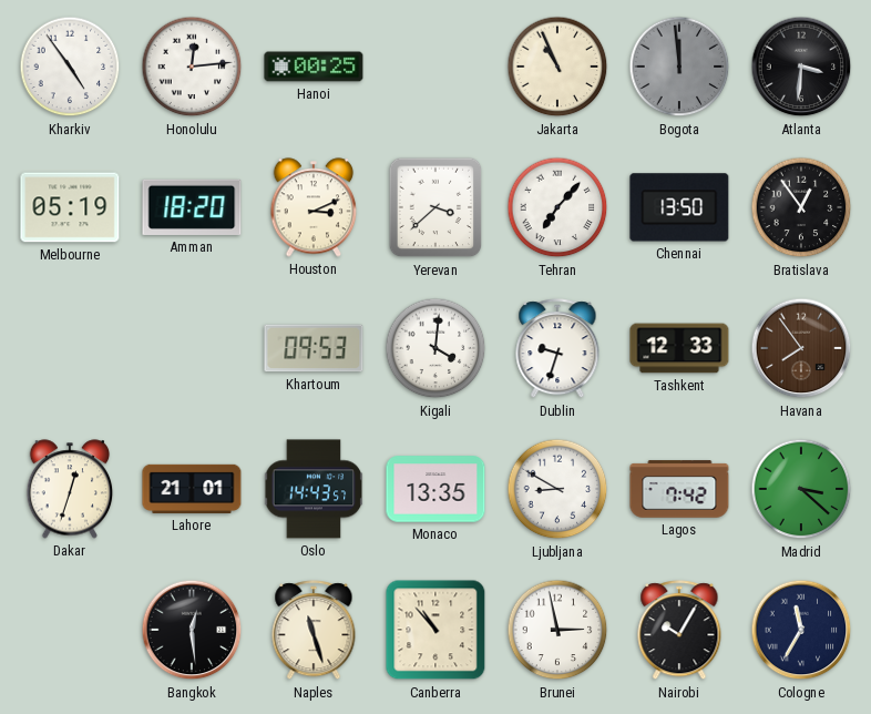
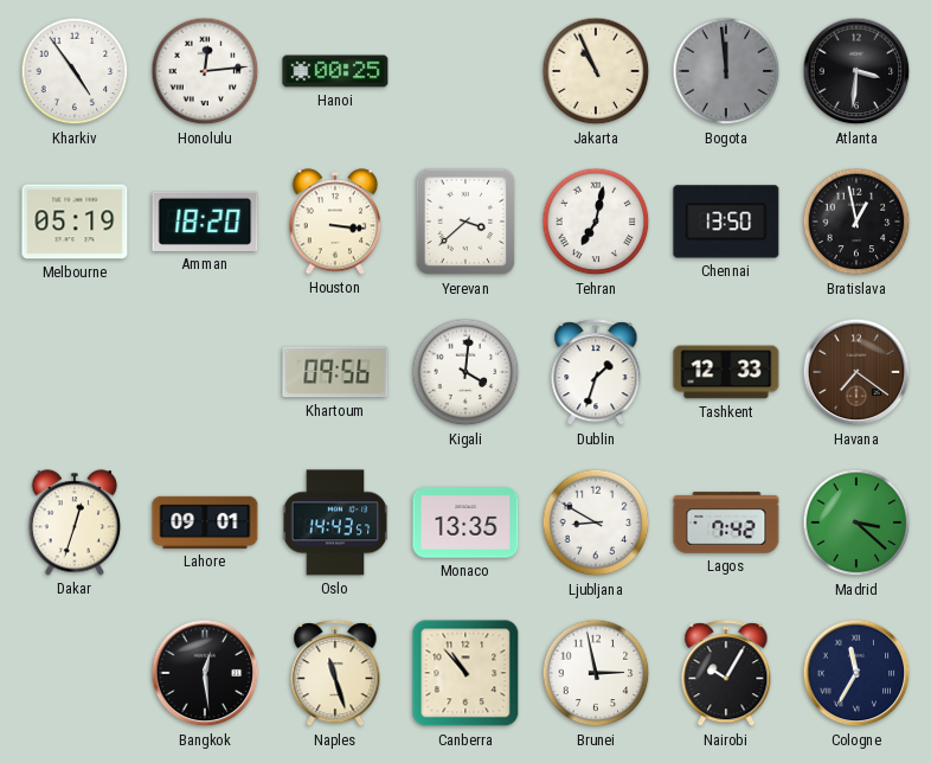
Houston: 3:11 -> 3:16 (335, 222)
Tehran: 7:07 -> 7:02 (596, 222)
Bratislava: 12:54 -> 12:58 (856, 222)
Khartoum: 09:53 -> 09:56 (335, 372)
Dublin: 9:33 -> 1:33 (596, 373)
Havana: 7:54 -> 7:21 (856, 372)
Lahore: 21:01 -> 09:01 (205, 522)
